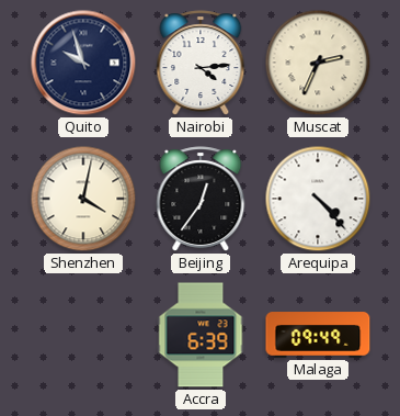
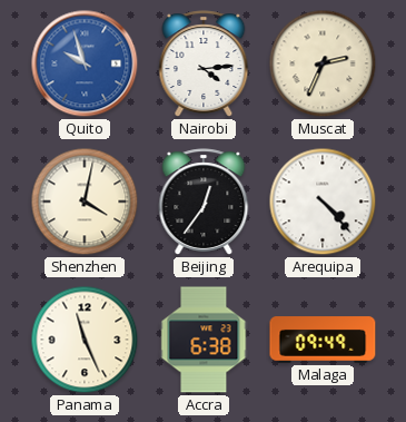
Quito dial: navy -> blue (85, 63)
Panama: none -> 11:26 (85, 340)
Accra: 6:39 -> 6:38 (204, 340)
